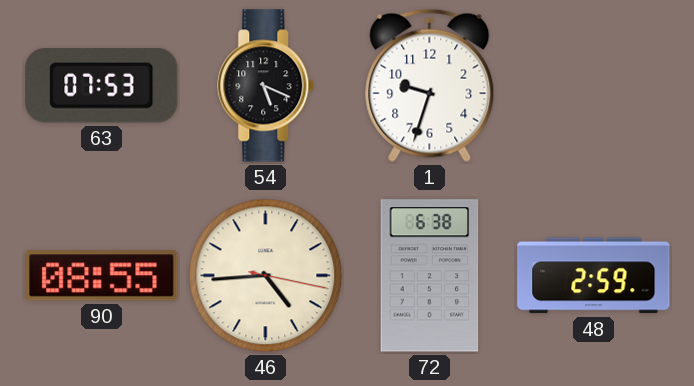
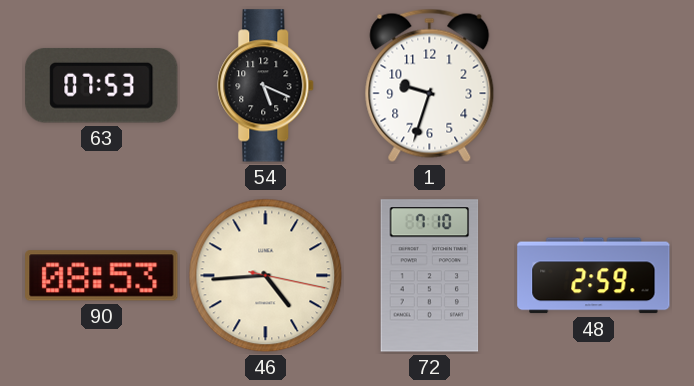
90: 08:55 -> 08:53 (102, 276)
72: 6:38 -> 7:10 (430, 276)
